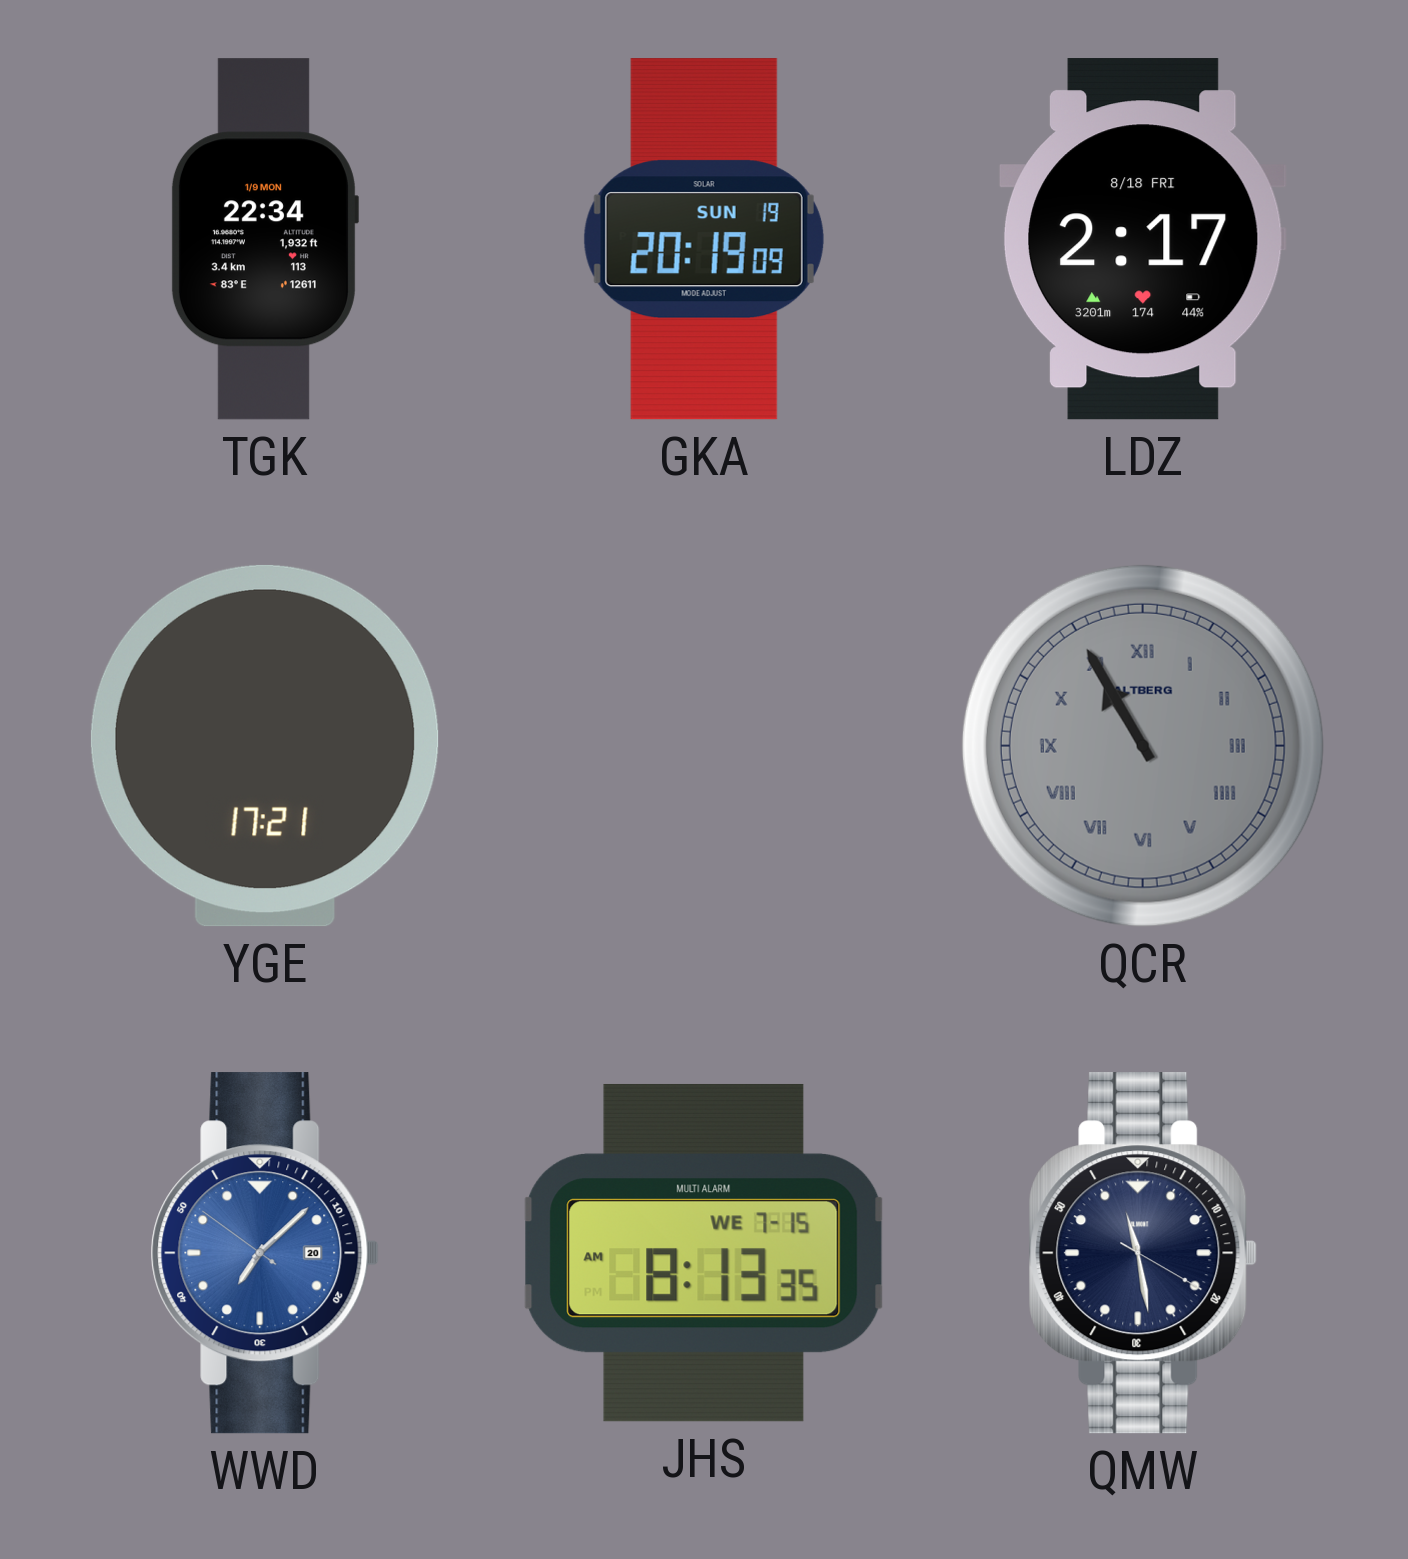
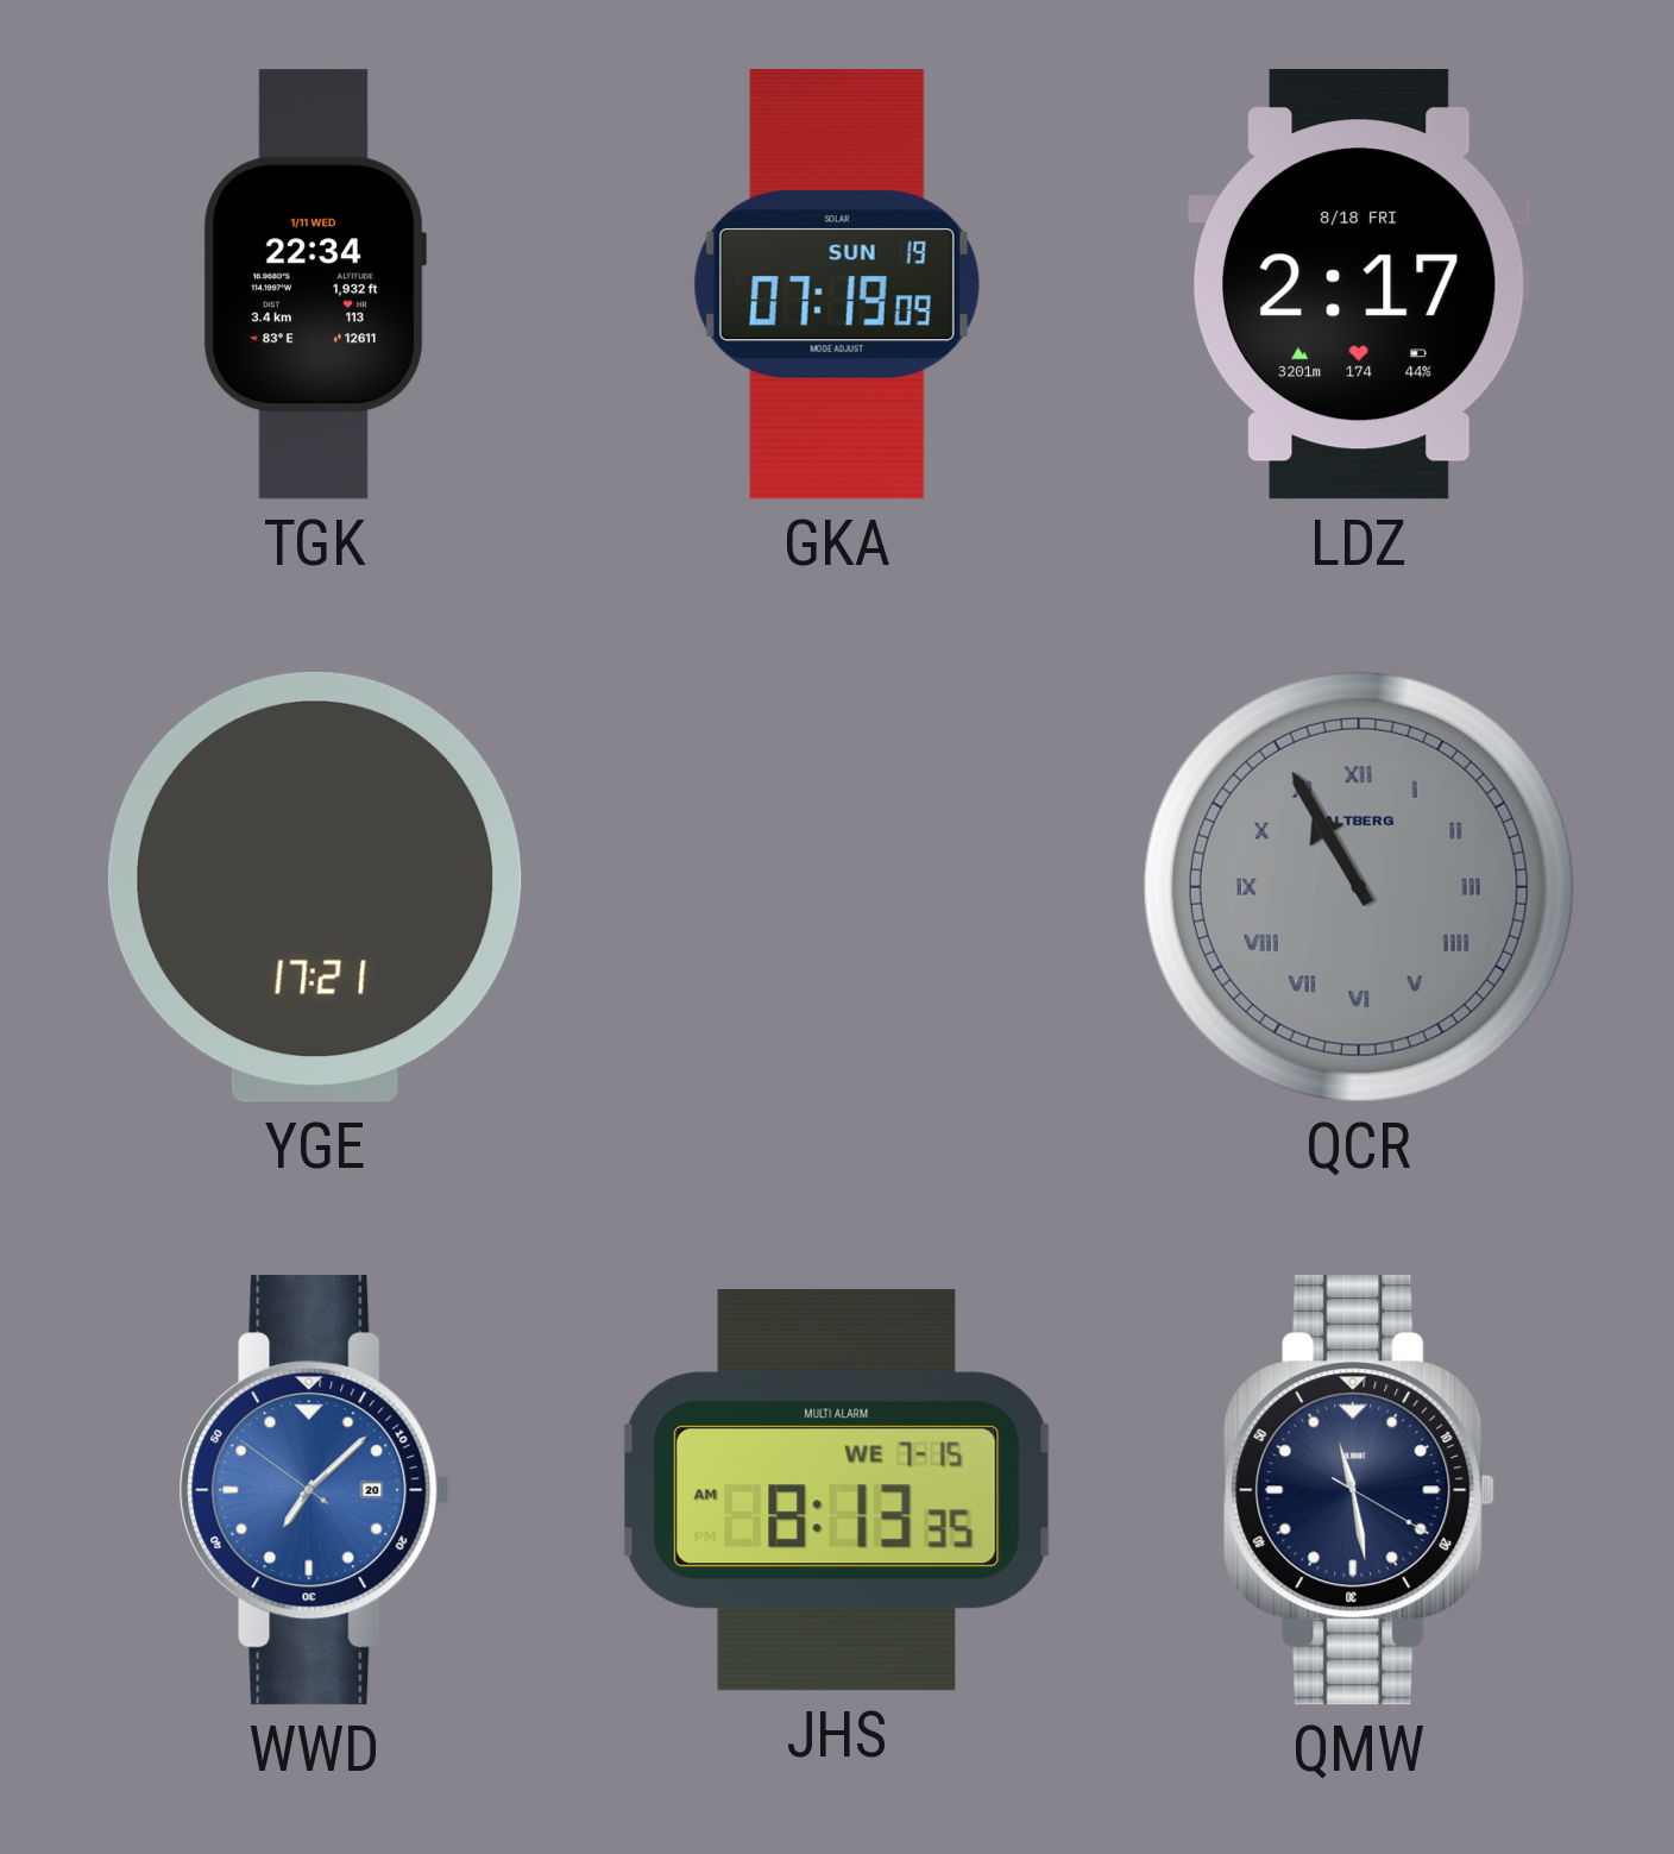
TGK date: 1/9 MON -> 1/11 WED (314, 284)
GKA: 20:19 -> 07:19 (837, 284)
